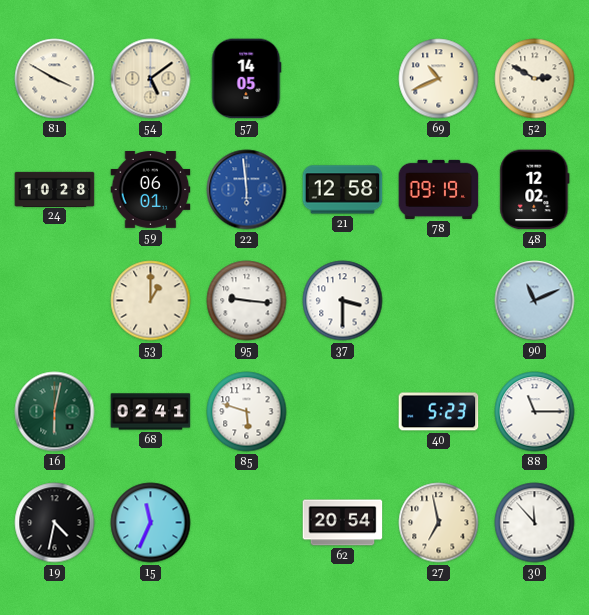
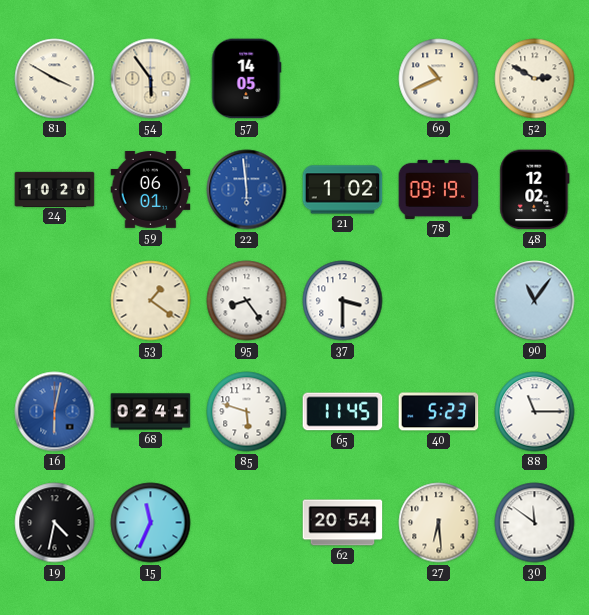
54: 5:09 -> 5:54 (151, 79)
24: 10:28 -> 10:20 (55, 189)
21: 12:58 -> 1:02 (343, 190)
53: 1:00 -> 1:21 (151, 301)
95: 9:16 -> 8:24 (247, 301)
90: 11:11 -> 11:06 (535, 301)
16 dial: green -> blue (55, 412)
65: none -> 11:45 (343, 412)
27: 6:58 -> 6:29 (439, 523)
30: 11:53 -> 11:51 (535, 523)
